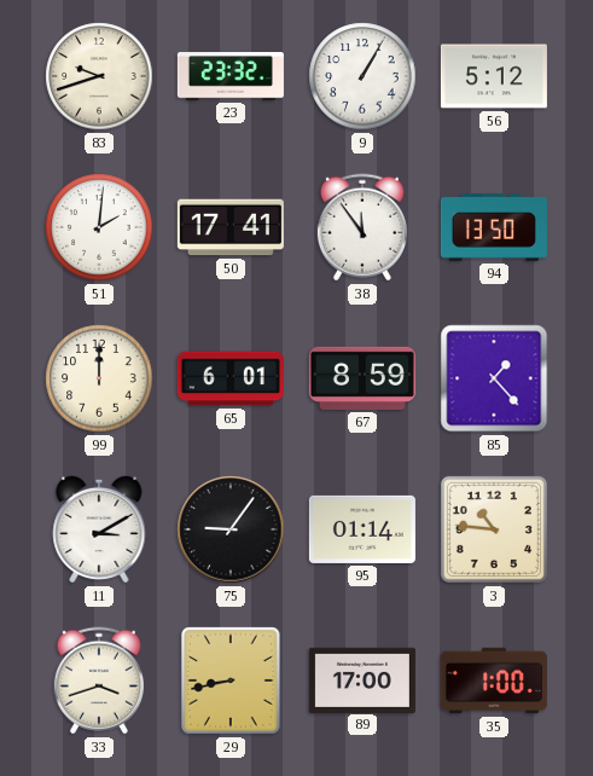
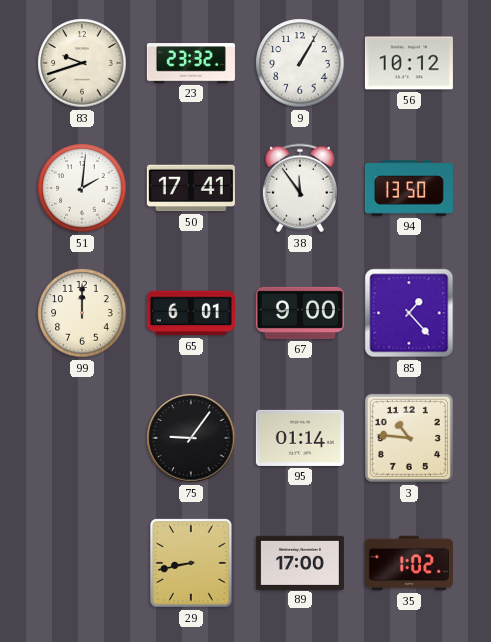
56: 5:12 -> 10:12 (409, 63)
67: 8:59 -> 9:00 (300, 313)
11: 3:10 -> none (99, 529)
33: 3:42 -> none (99, 681)
35: 1:00 -> 1:02 (409, 563)
